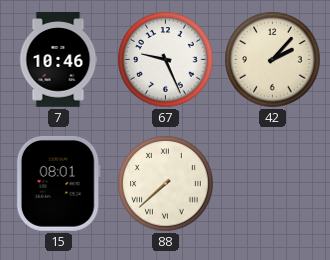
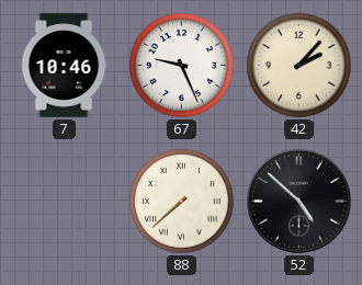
15: 08:01 -> none (58, 183)
52: none -> 4:52 (299, 202)
